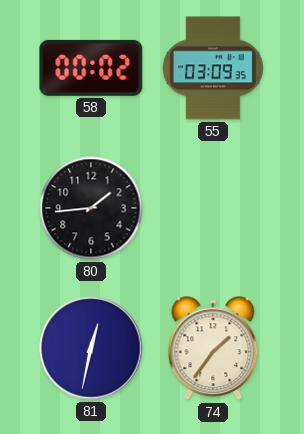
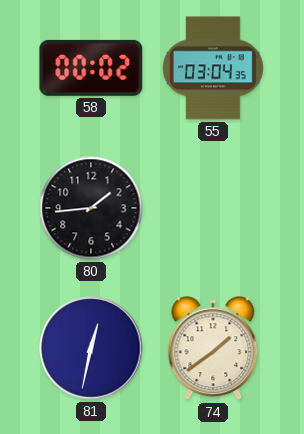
55: 03:09 -> 03:04 (213, 68)
74: 1:36 -> 1:39 (213, 349)
